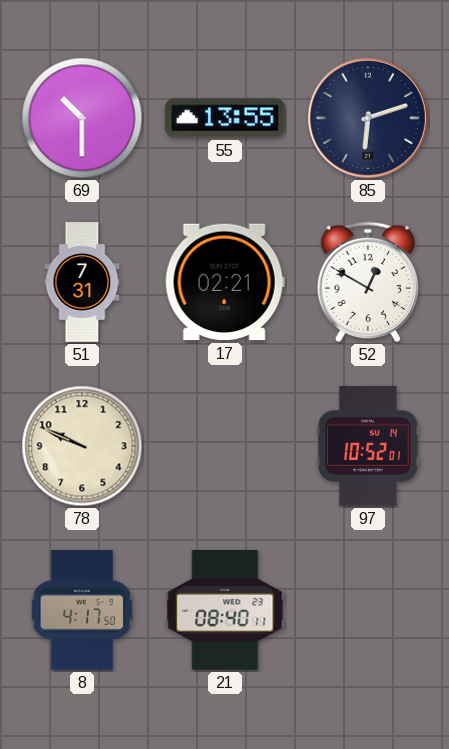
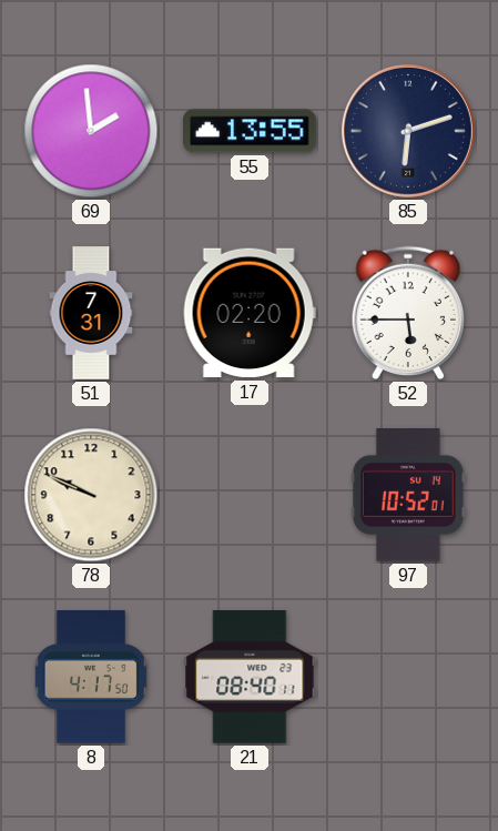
69: 10:30 -> 1:59 (91, 131)
17: 02:21 -> 02:20 (250, 313)
52: 12:50 -> 5:45 (407, 313)
